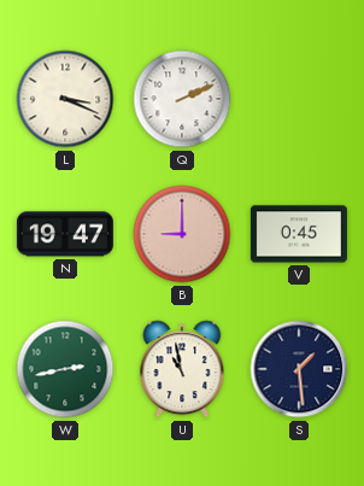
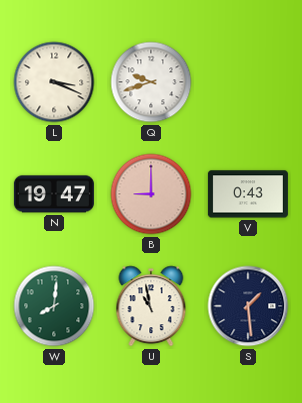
Q: 2:11 -> 9:42 (151, 82)
V: 0:45 -> 0:43 (248, 194)
W: 2:43 -> 8:01 (54, 306)
